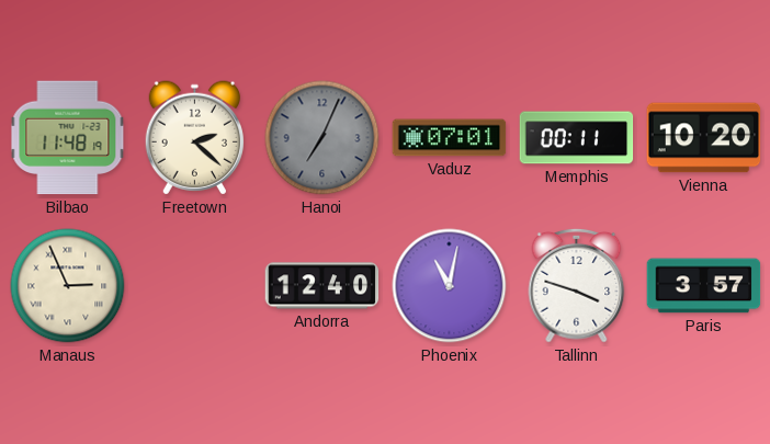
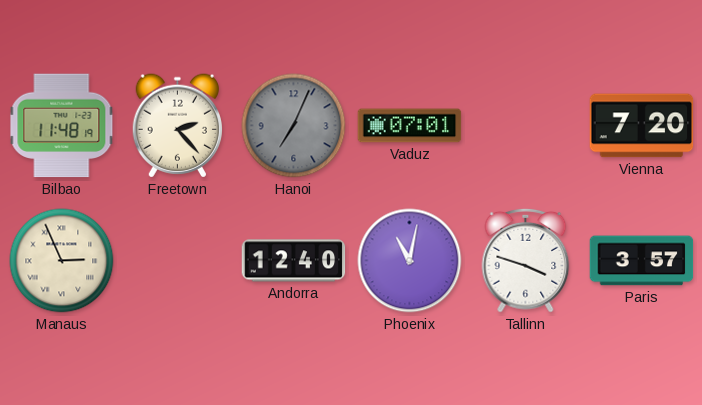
Freetown: 2:22 -> 2:23 (177, 126)
Memphis: 00:11 -> none (577, 138)
Vienna: 10:20 -> 7:20 (642, 126)
